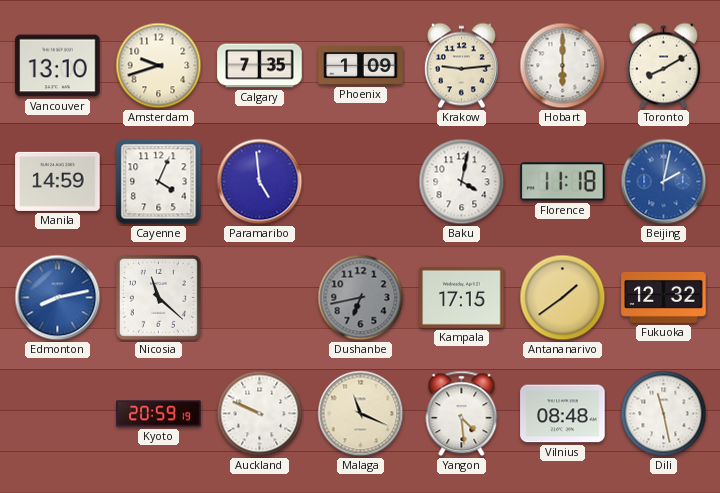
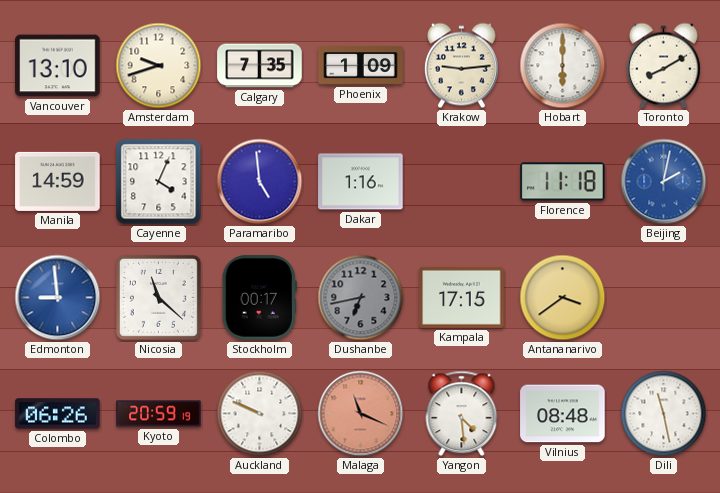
Dakar: none -> 1:16 (361, 182)
Baku: 4:02 -> none (462, 182)
Edmonton: 8:13 -> 8:59 (58, 298)
Stockholm: none -> 00:17 (259, 298)
Antananarivo: 1:39 -> 3:39 (563, 298)
Fukuoka: 12:32 -> none (664, 297)
Colombo: none -> 06:26 (58, 414)
Malaga dial: cream -> salmon (361, 414)
